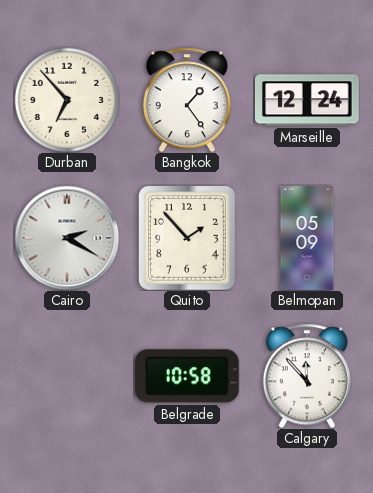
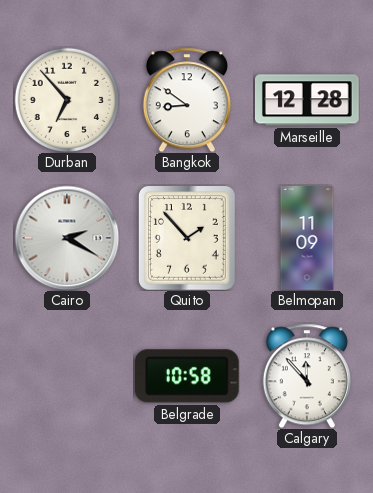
Bangkok: 1:24 -> 8:51 (187, 100)
Marseille: 12:24 -> 12:28 (308, 100)
Belmopan: 05:09 -> 11:09 (307, 238)
